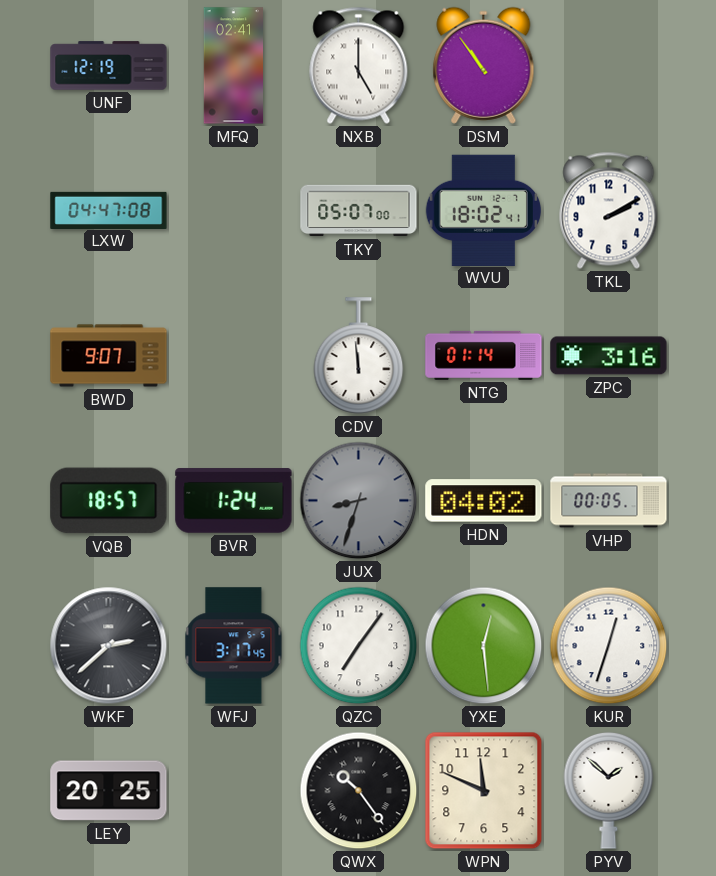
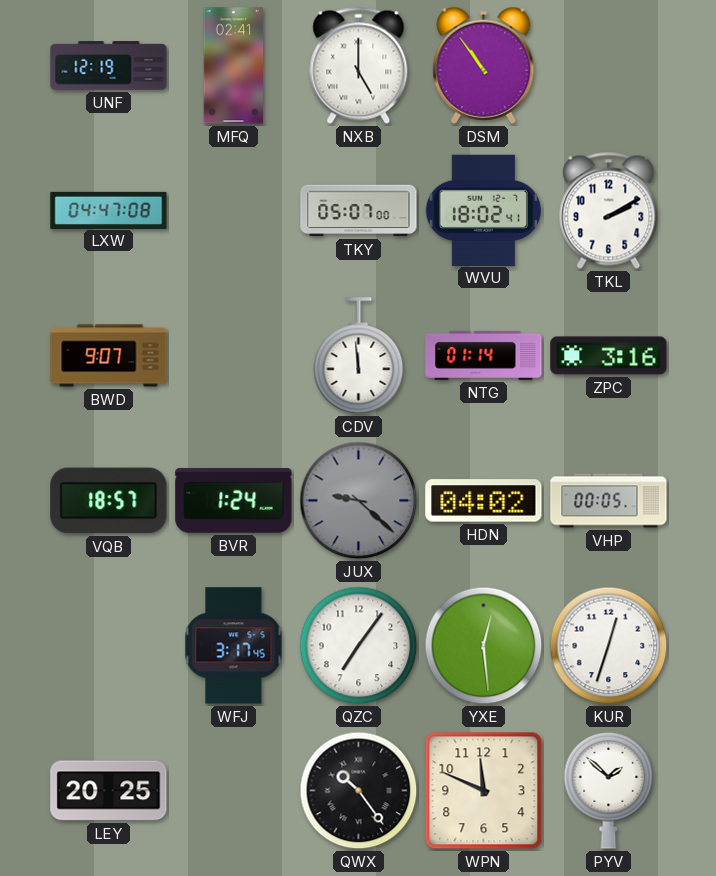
JUX: 8:33 -> 9:22 (359, 501)
WKF: 2:38 -> none (109, 646)
